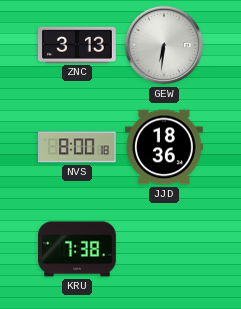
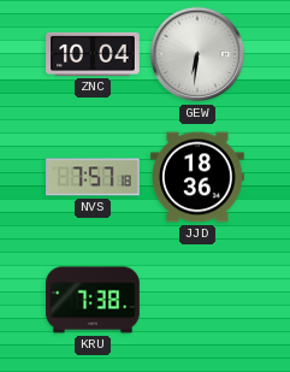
ZNC: 3:13 -> 10:04 (94, 54)
NVS: 8:00 -> 7:57 (94, 177)
